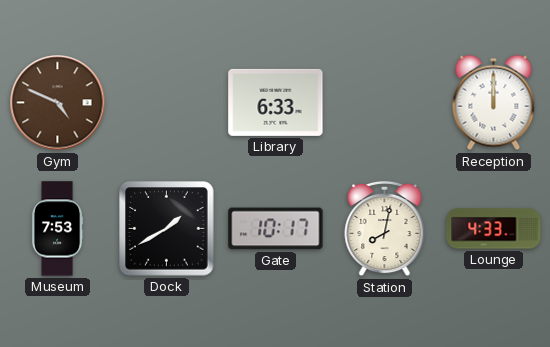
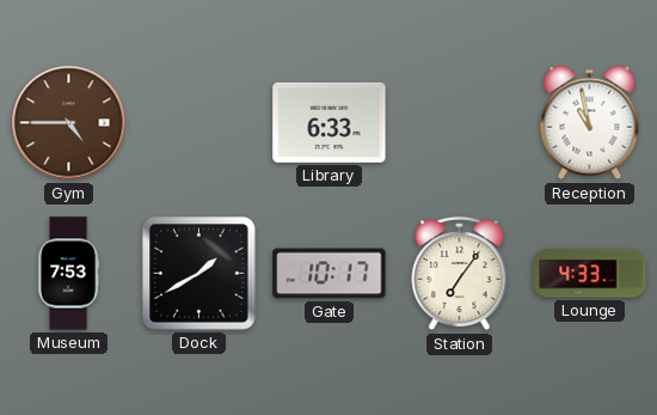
Gym: 4:49 -> 4:45 (69, 123)
Reception: 12:00 -> 10:58 (590, 123)
Station: 8:02 -> 7:06 (460, 274)
